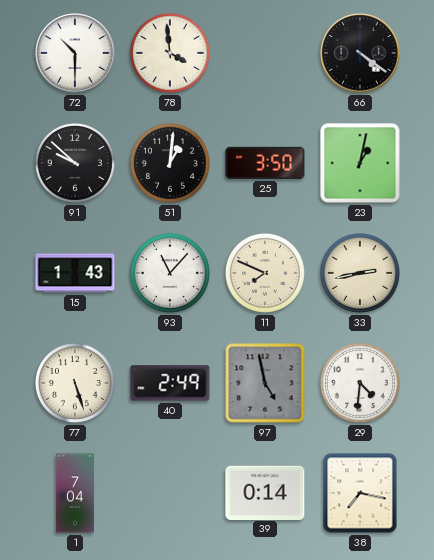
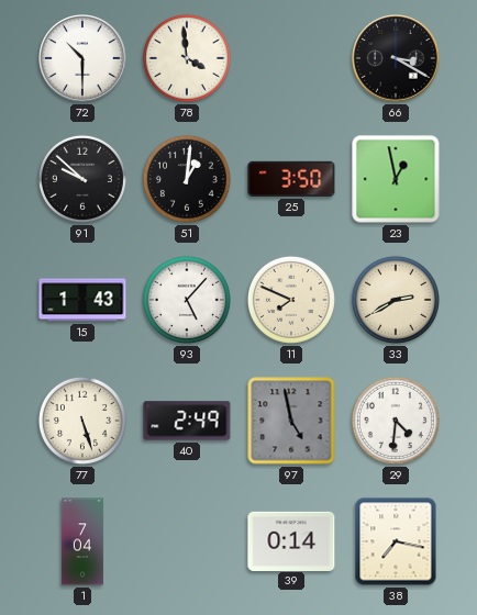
66: 4:21 -> 3:20 (396, 58)
23: 1:02 -> 12:58 (396, 179)
93: 11:07 -> 5:07 (187, 300)
33: 2:43 -> 2:40 (396, 300)
